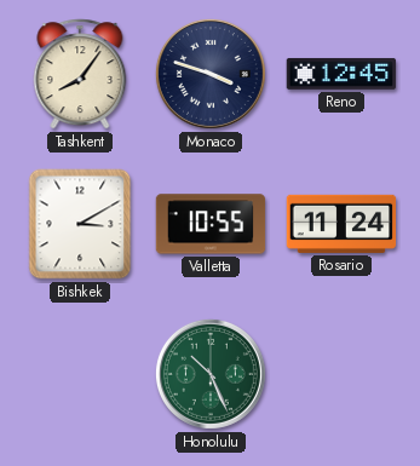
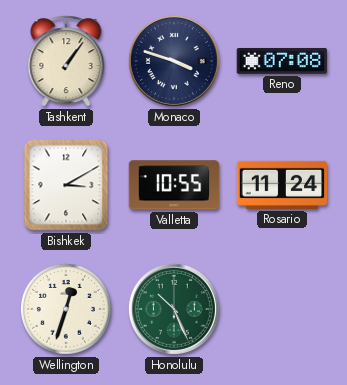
Tashkent: 8:06 -> 1:06 (66, 61)
Reno: 12:45 -> 07:08 (282, 61)
Wellington: none -> 12:33 (66, 309)
